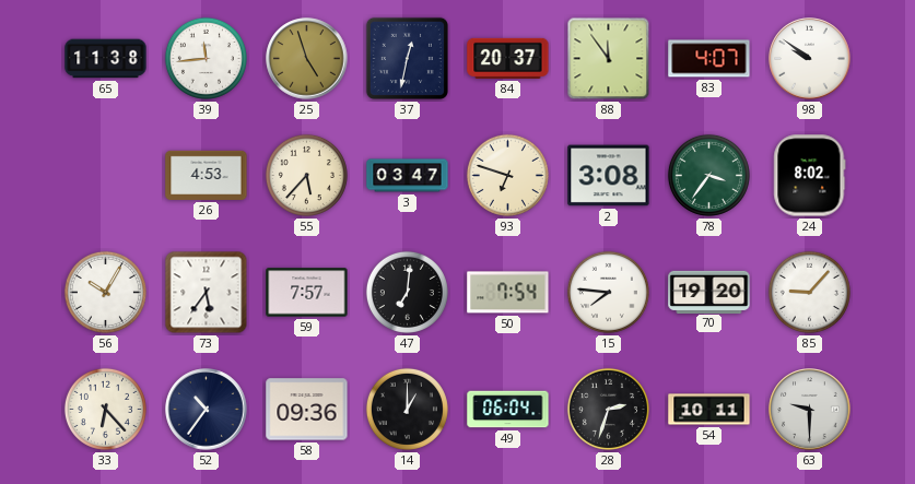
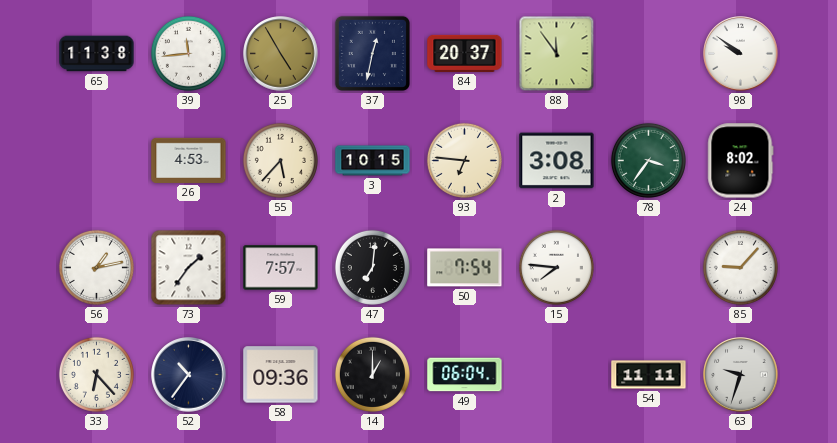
25: 4:57 -> 4:55 (281, 54)
83: 4:07 -> none (709, 59)
3: 03:47 -> 10:15 (373, 161)
93: 6:48 -> 6:46 (464, 160)
56: 10:05 -> 1:13 (96, 267)
73: 5:36 -> 1:36 (189, 268)
70: 19:20 -> none (709, 292)
28: 2:33 -> none (608, 409)
54: 10:11 -> 11:11 (649, 375)
63: 9:30 -> 9:33 (741, 375)
